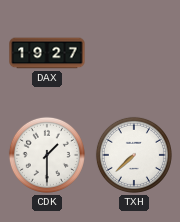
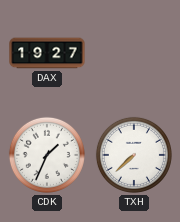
CDK: 1:30 -> 1:34 (47, 155)
